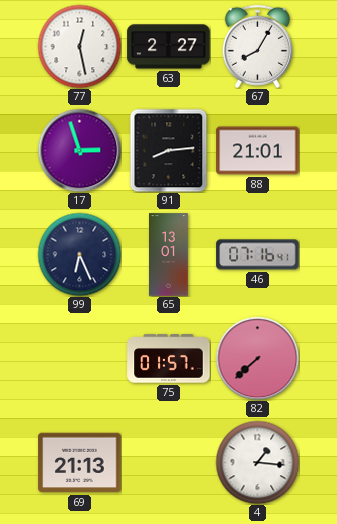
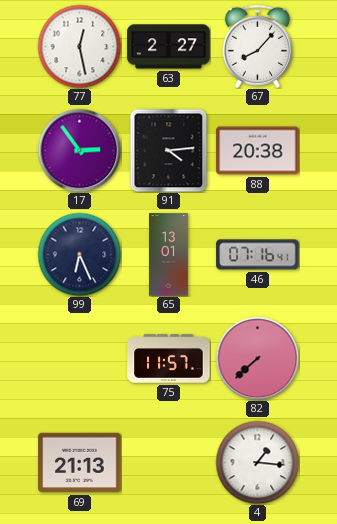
67: 8:05 -> 8:07 (257, 46)
17: 2:57 -> 2:54 (79, 150)
91: 8:14 -> 4:14 (169, 150)
88: 21:01 -> 20:38 (258, 151)
75: 01:57 -> 11:57 (169, 359)
